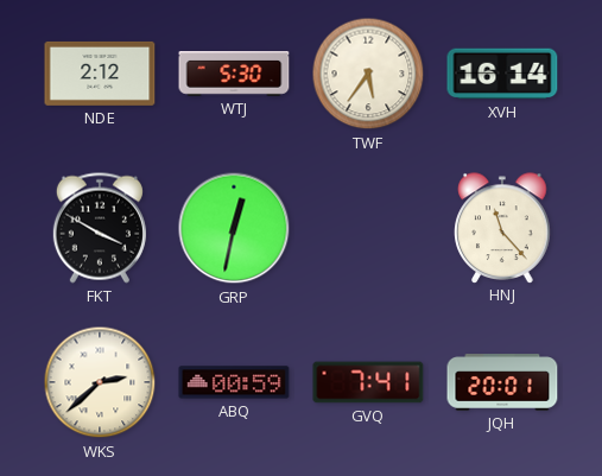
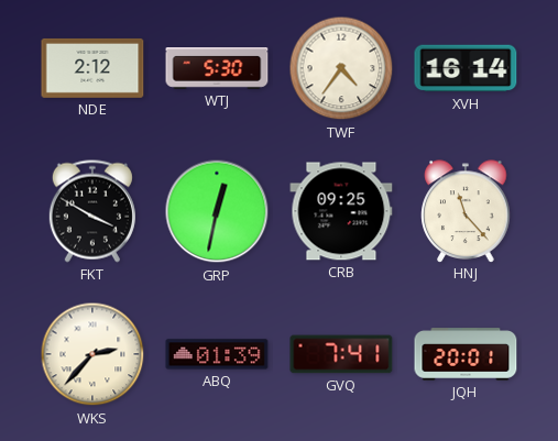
TWF: 5:36 -> 4:36 (341, 68)
CRB: none -> 09:25 (341, 211)
WKS: 2:38 -> 2:37 (92, 354)
ABQ: 00:59 -> 01:39 (217, 354)
